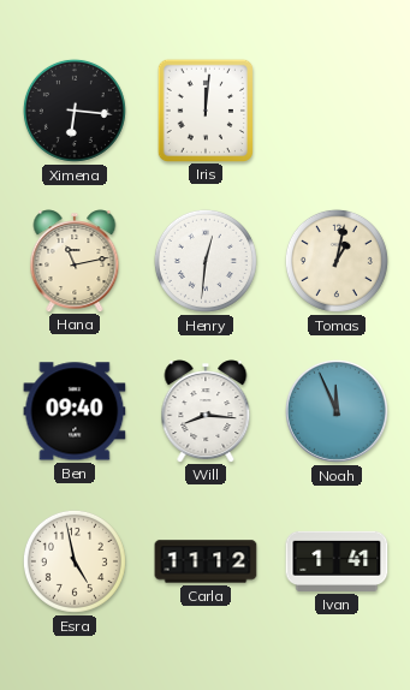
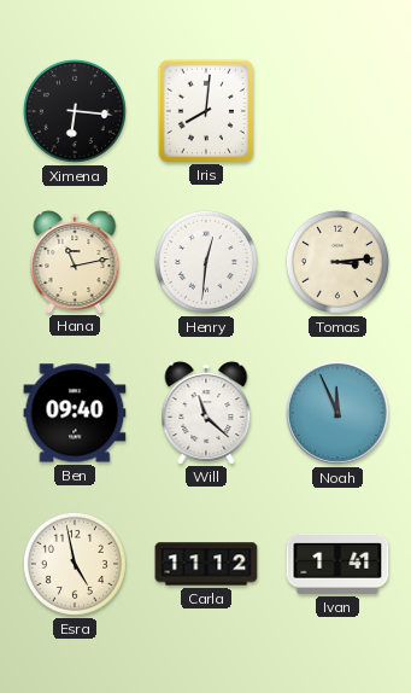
Iris: 12:01 -> 8:01 (205, 110)
Tomas: 1:02 -> 3:14 (337, 262)
Will: 8:16 -> 11:22 (206, 413)
